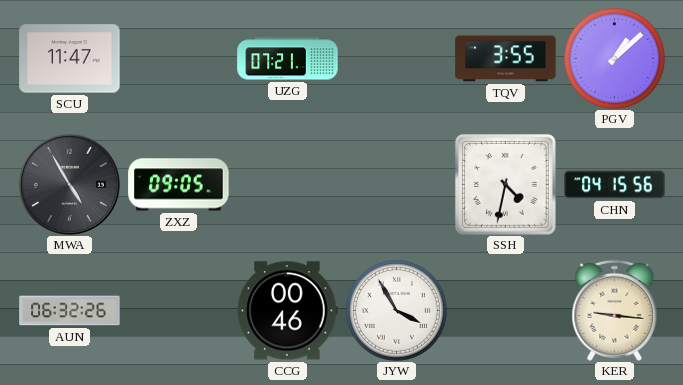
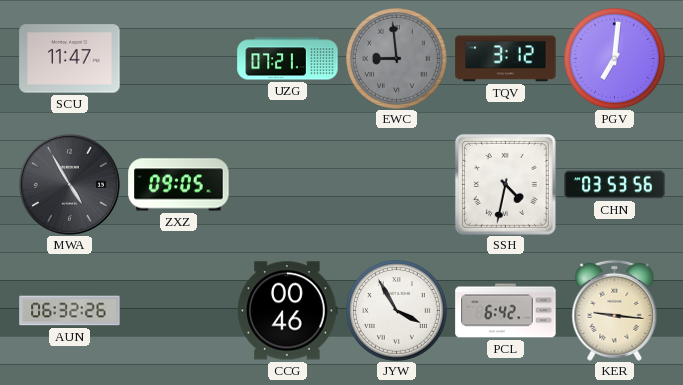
EWC: none -> 8:59 (397, 59)
TQV: 3:55 -> 3:12 (506, 59)
PGV: 1:08 -> 7:01 (615, 59)
CHN: 04:15 -> 03:53 (615, 185)
PCL: none -> 6:42 (506, 311)
